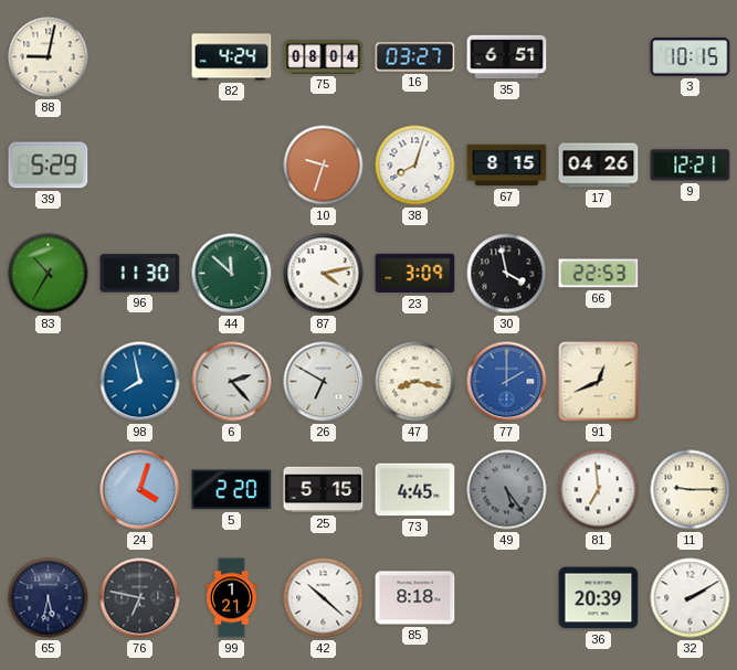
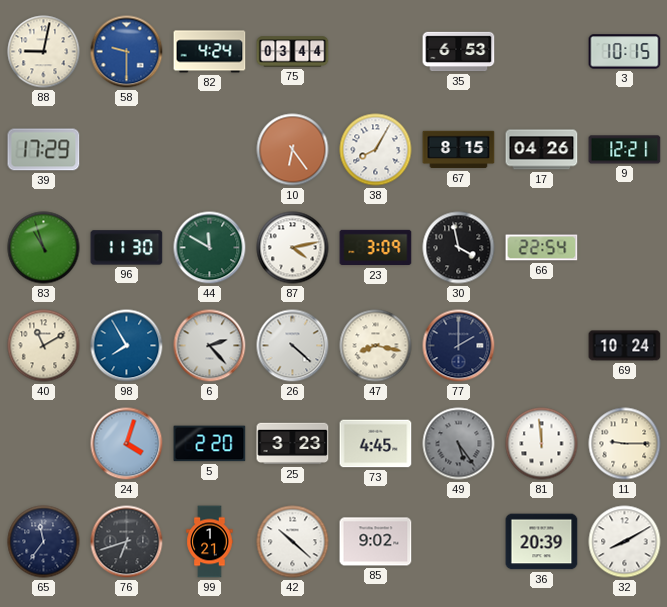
58: none -> 9:30 (127, 52)
75: 08:04 -> 03:44 (293, 52)
16: 03:27 -> none (415, 57)
35: 6:51 -> 6:53 (459, 52)
39: 5:29 -> 17:29 (44, 150)
10: 9:33 -> 6:24 (293, 150)
38: 8:03 -> 8:05 (376, 150)
83: 10:35 -> 10:57 (44, 248)
44: 11:52 -> 11:50 (210, 248)
66: 22:53 -> 22:54 (542, 248)
40: none -> 11:10 (44, 346)
98: 7:58 -> 7:55 (127, 346)
26: 6:50 -> 4:22 (293, 346)
77 dial: blue -> navy (459, 346)
91: 12:41 -> none (599, 382)
69: none -> 10:24 (625, 346)
25: 5:15 -> 3:23 (293, 444)
81: 6:59 -> 11:59 (542, 444)
65: 5:32 -> 11:36 (44, 542)
76: 6:47 -> 6:42 (127, 542)
85: 8:18 -> 9:02 (376, 542)
32: 2:10 -> 8:10 (625, 542)
